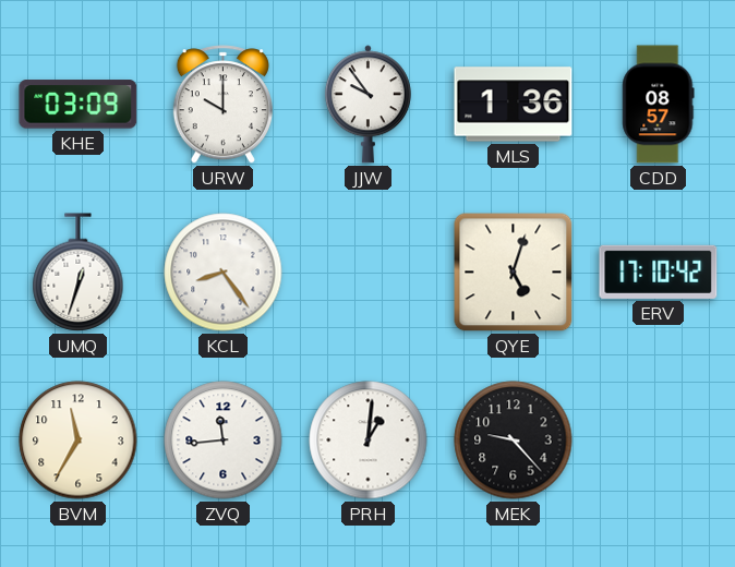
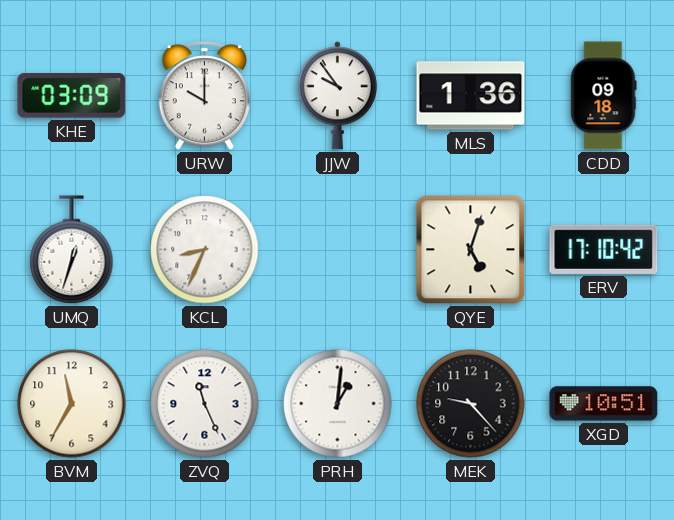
CDD: 08:57 -> 09:18 (604, 96)
KCL: 8:24 -> 8:34 (205, 250)
ZVQ: 11:44 -> 11:26 (205, 404)
XGD: none -> 10:51 (604, 404)
